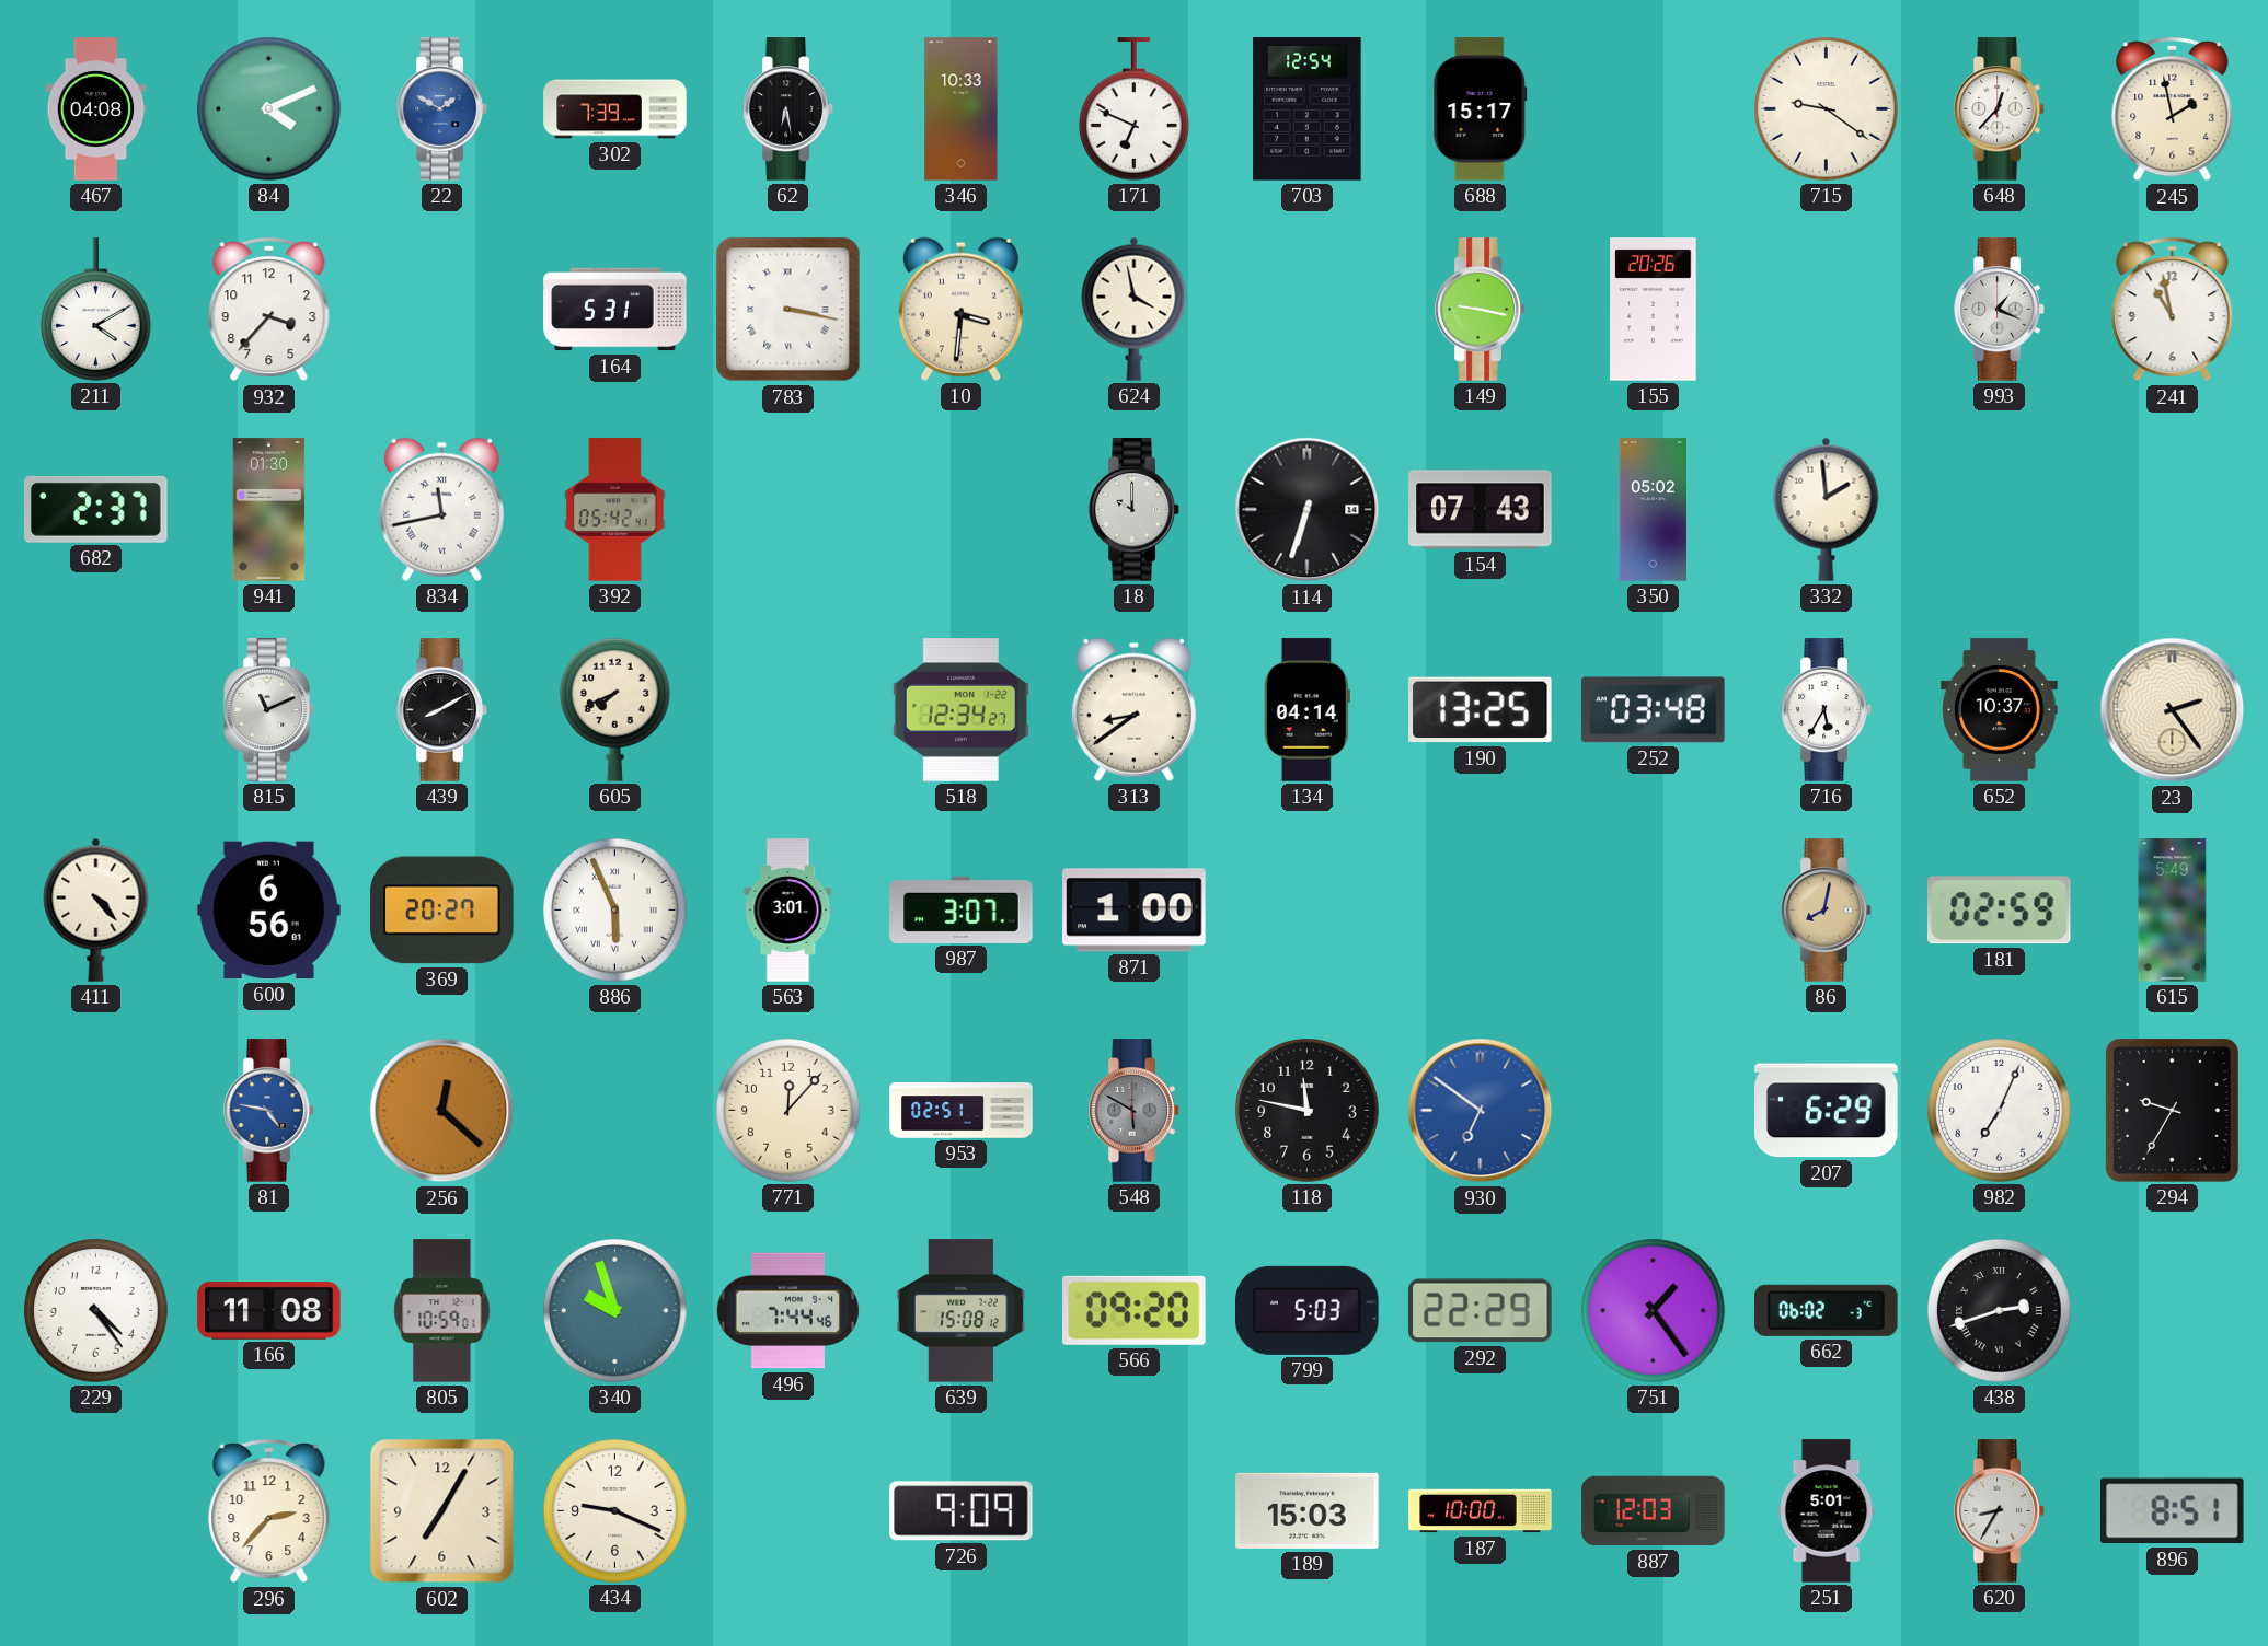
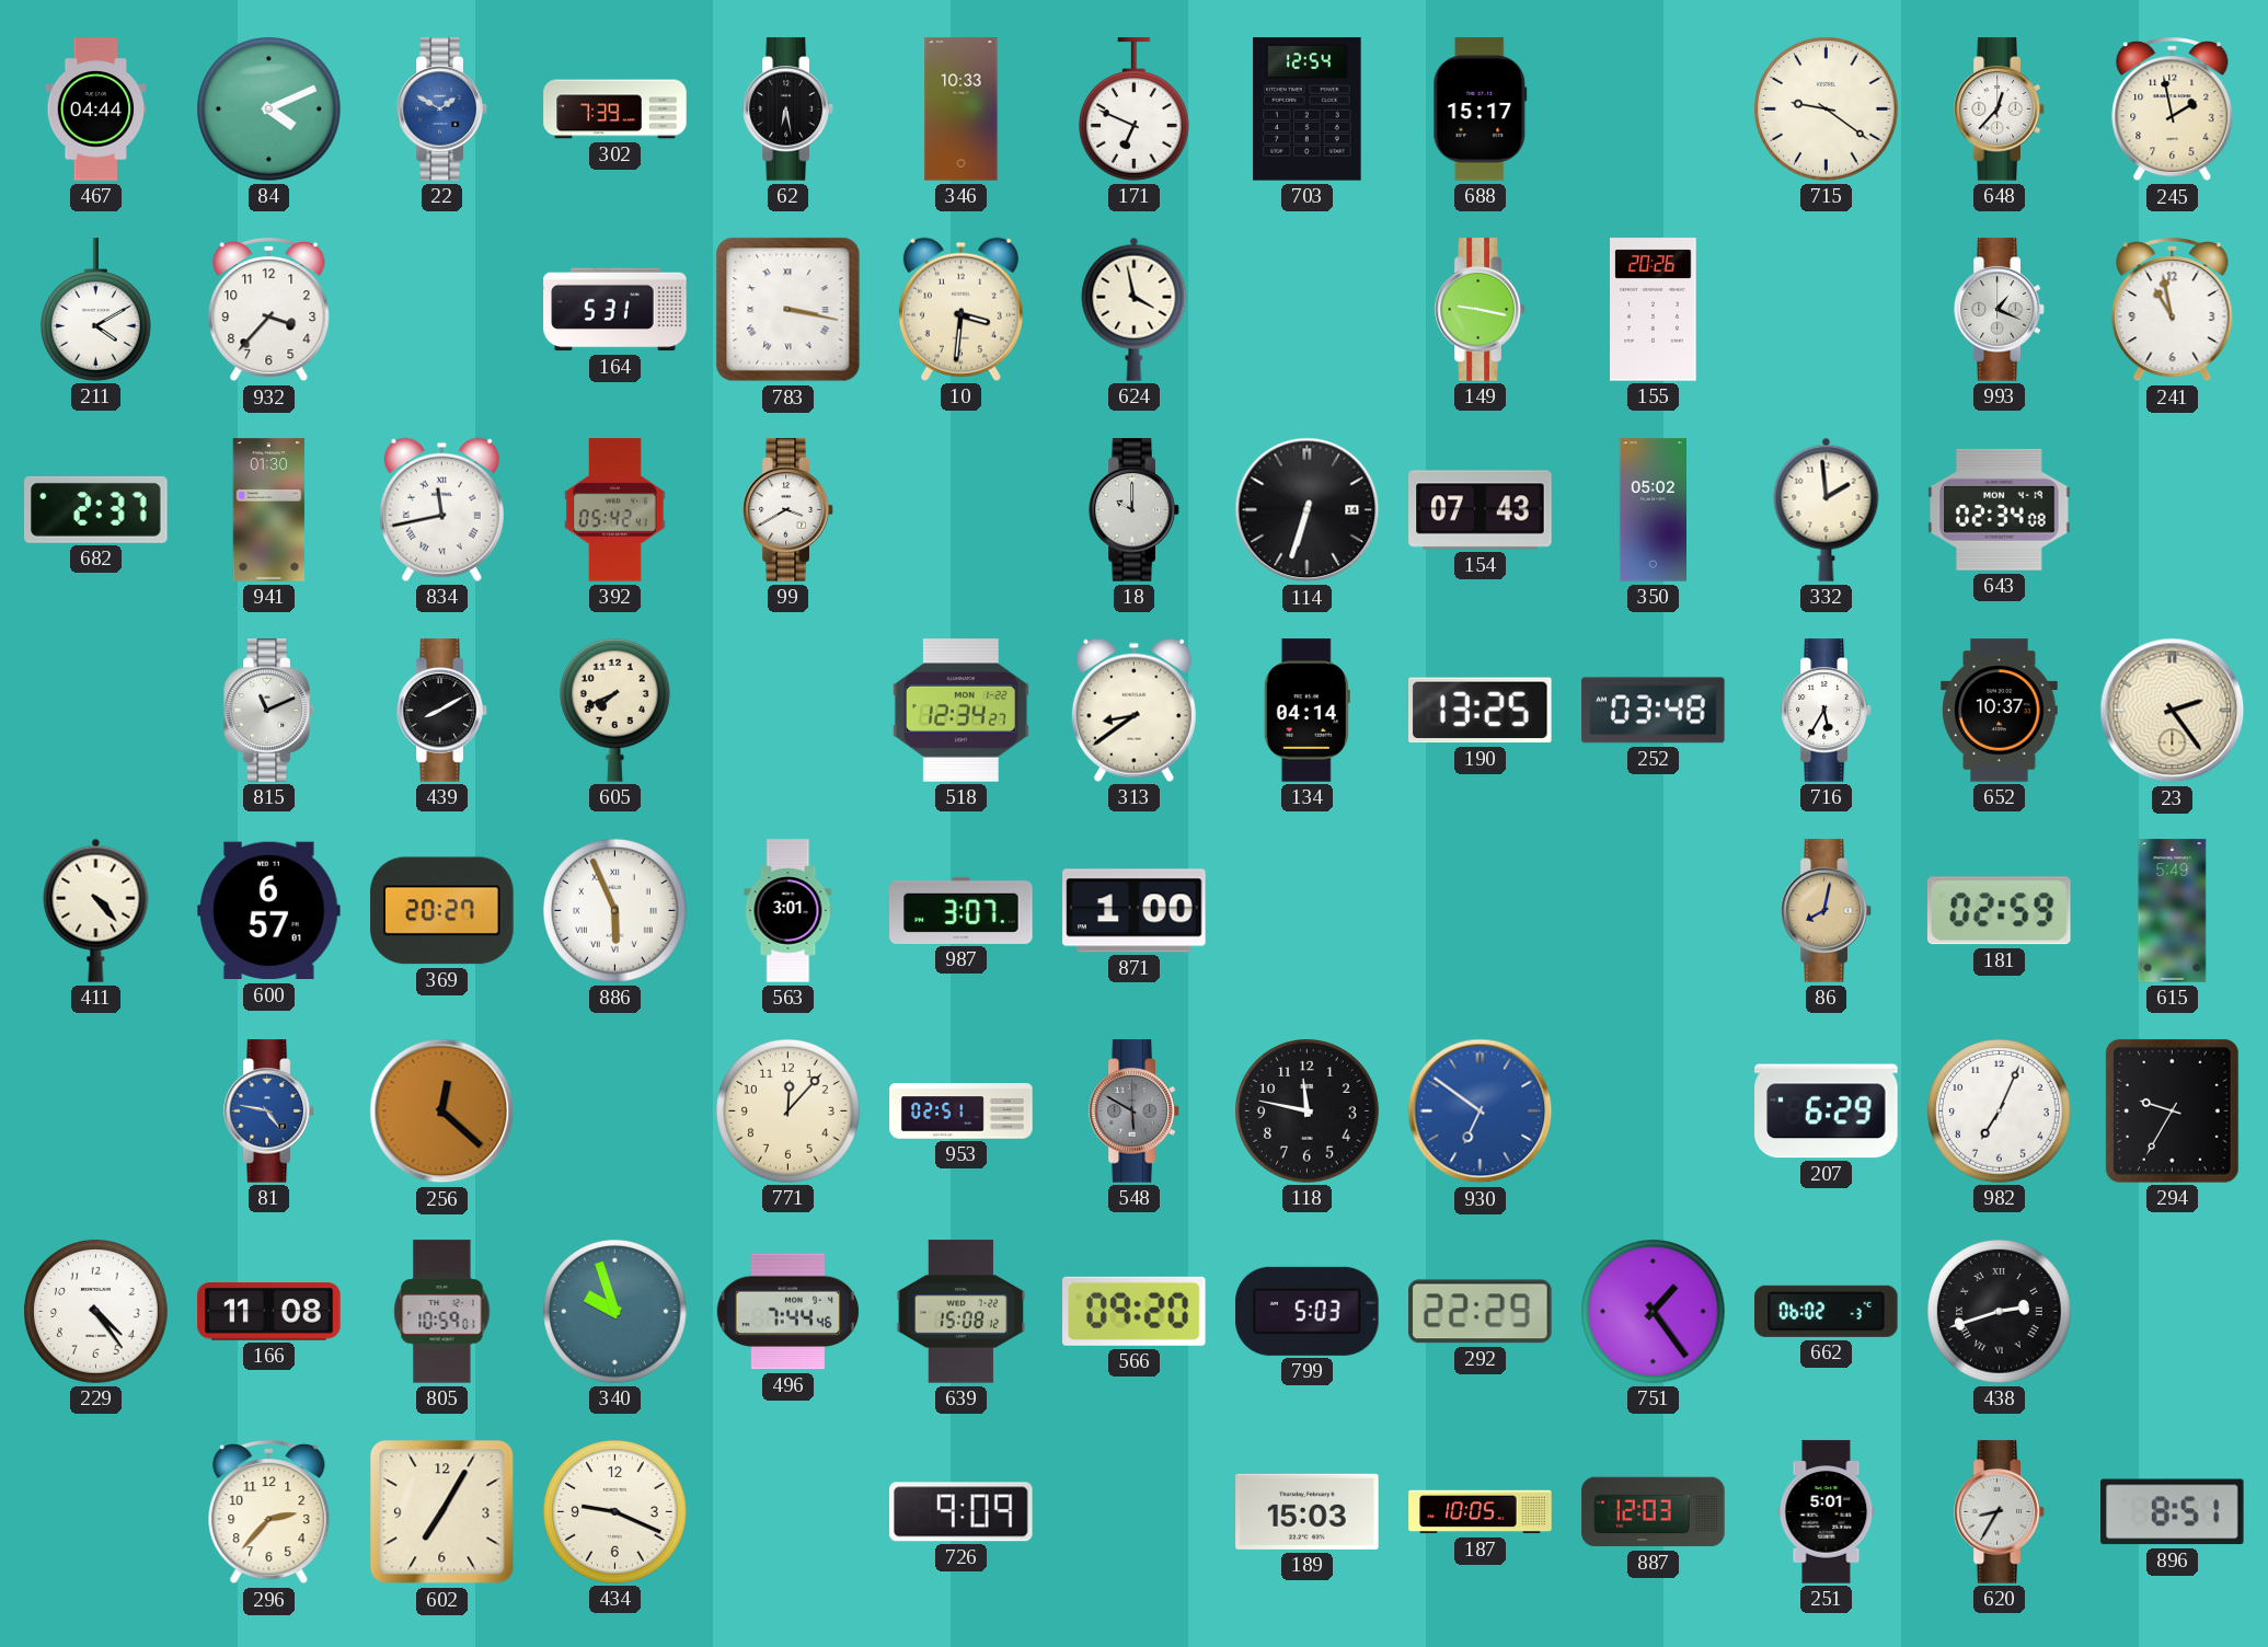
467: 04:08 -> 04:44 (96, 110)
99: none -> 3:40 (788, 510)
643: none -> 02:34 (2000, 509)
600: 6:56 -> 6:57 (269, 911)
187: 10:00 -> 10:05 (1481, 1512)
